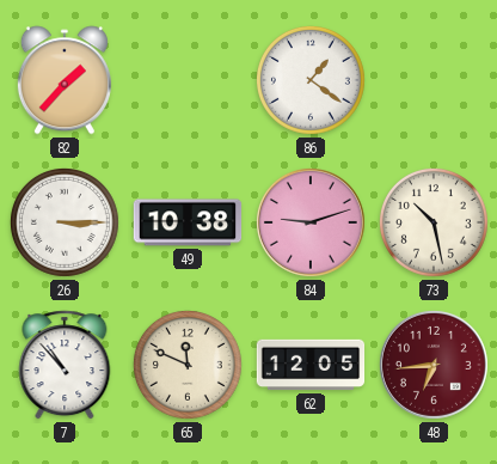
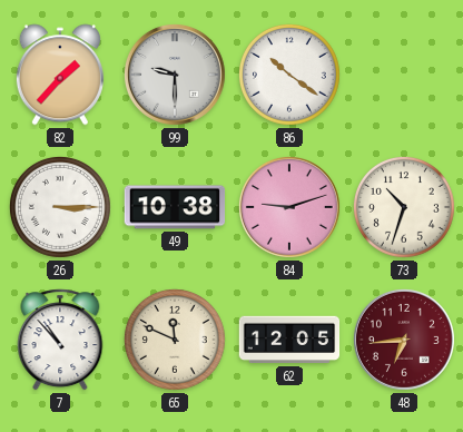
99: none -> 9:30 (175, 75)
86: 1:21 -> 10:21 (289, 75)
73: 10:28 -> 10:33 (404, 207)
